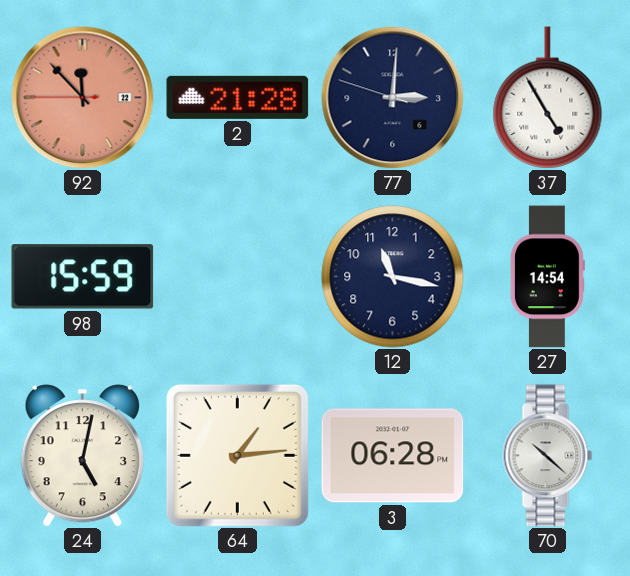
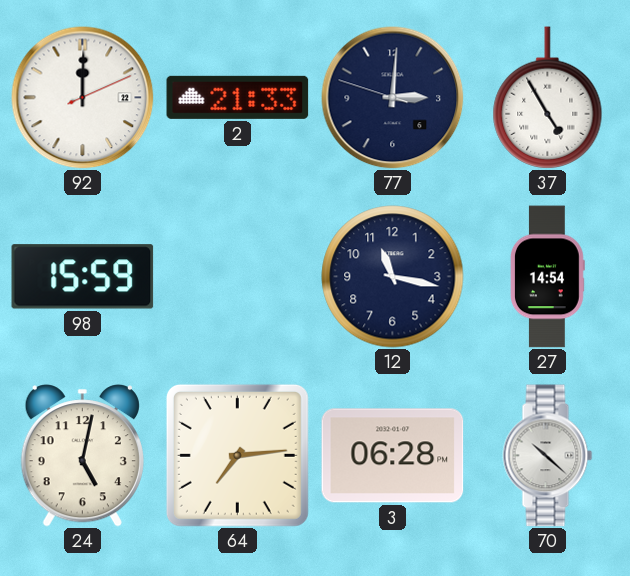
92: 11:52 -> 12:00 (83, 98)
92 dial: salmon -> white (83, 98)
2: 21:28 -> 21:33 (238, 97)
64: 1:14 -> 7:14 (237, 455)
